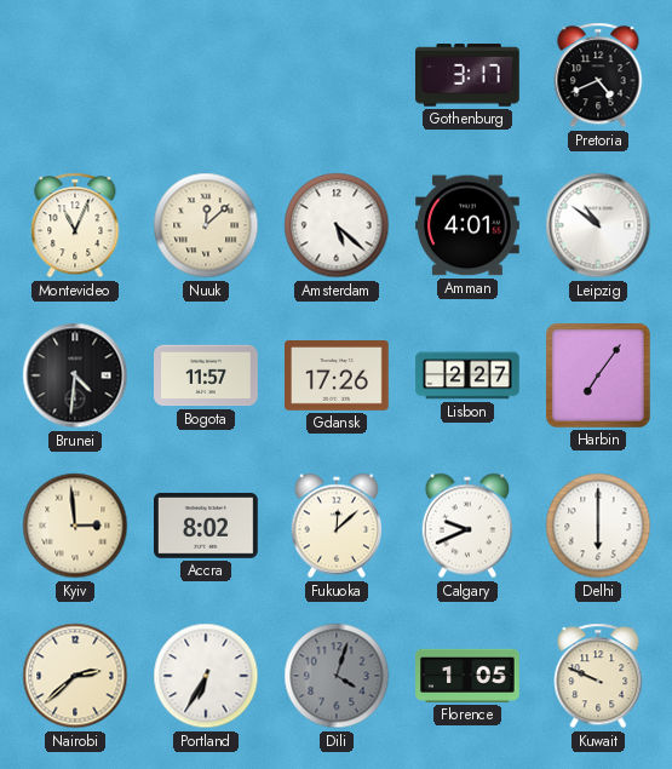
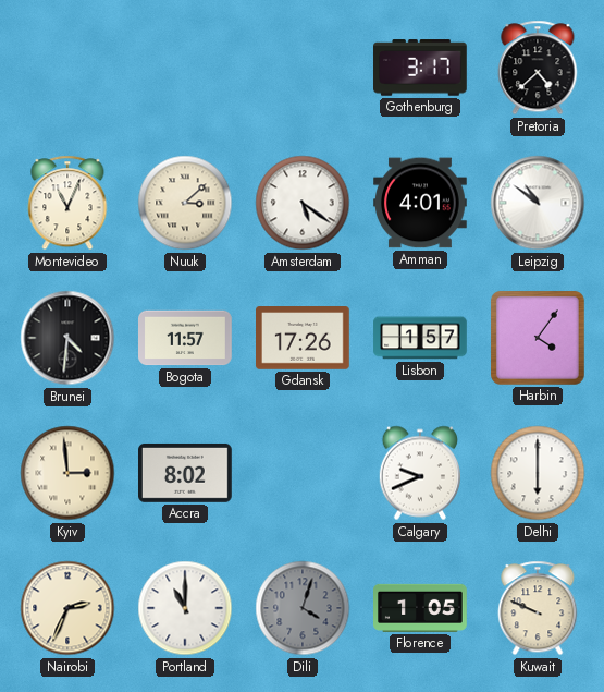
Pretoria: 4:41 -> 4:38 (538, 68)
Nuuk: 12:08 -> 3:08 (185, 203)
Amsterdam: 5:22 -> 5:21 (303, 203)
Lisbon: 2:27 -> 1:57 (420, 338)
Harbin: 7:06 -> 4:06 (538, 338)
Fukuoka: 12:08 -> none (335, 526)
Nairobi: 2:38 -> 2:34 (67, 608)
Portland: 6:35 -> 11:00 (185, 608)
